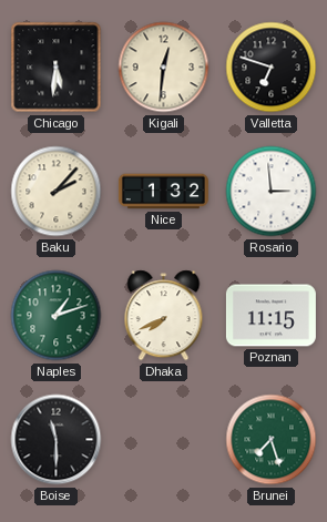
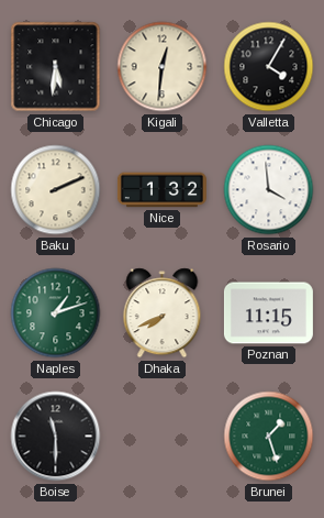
Valletta: 6:48 -> 4:05 (269, 67)
Baku: 2:07 -> 2:11 (56, 190)
Rosario: 2:59 -> 3:59 (269, 190)
Brunei: 7:27 -> 1:27 (269, 437)
